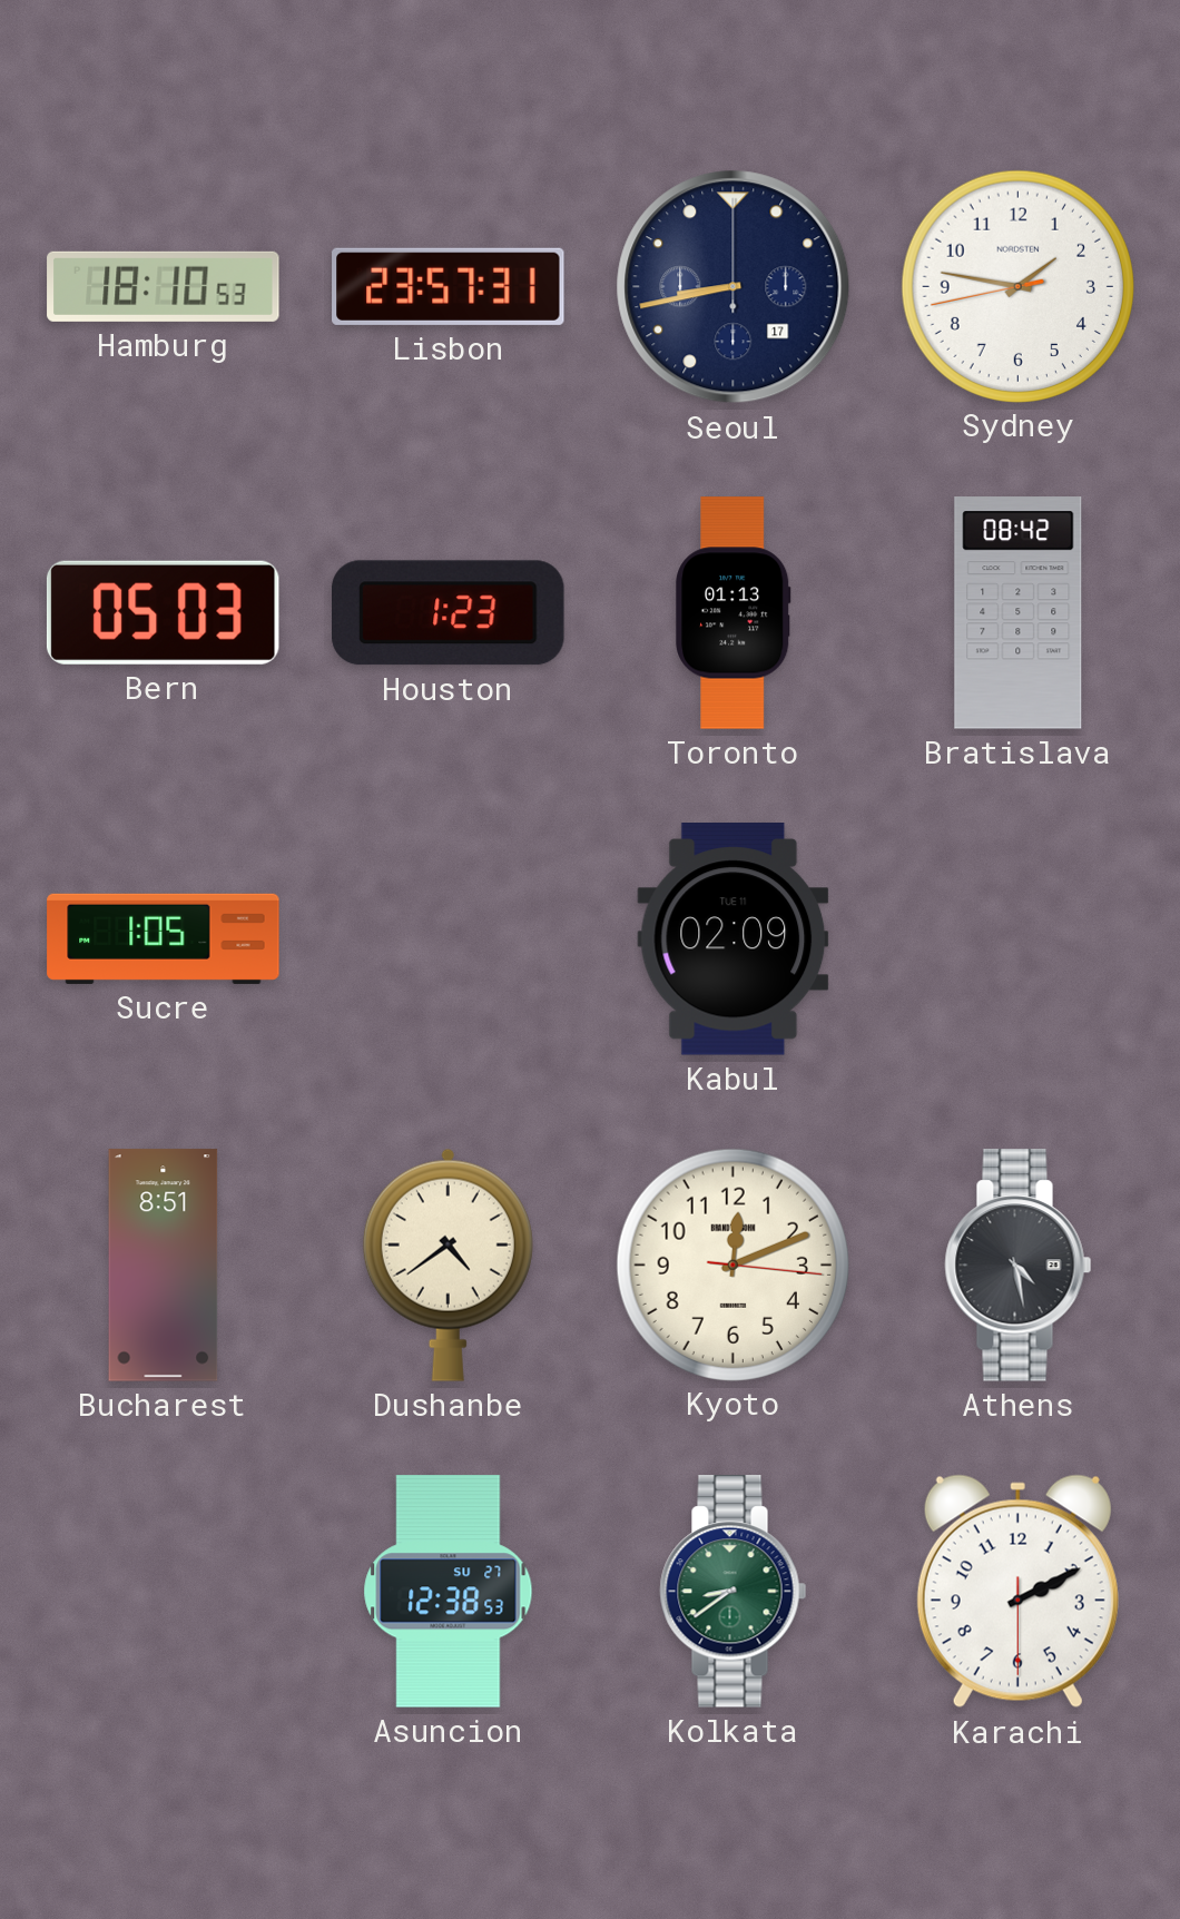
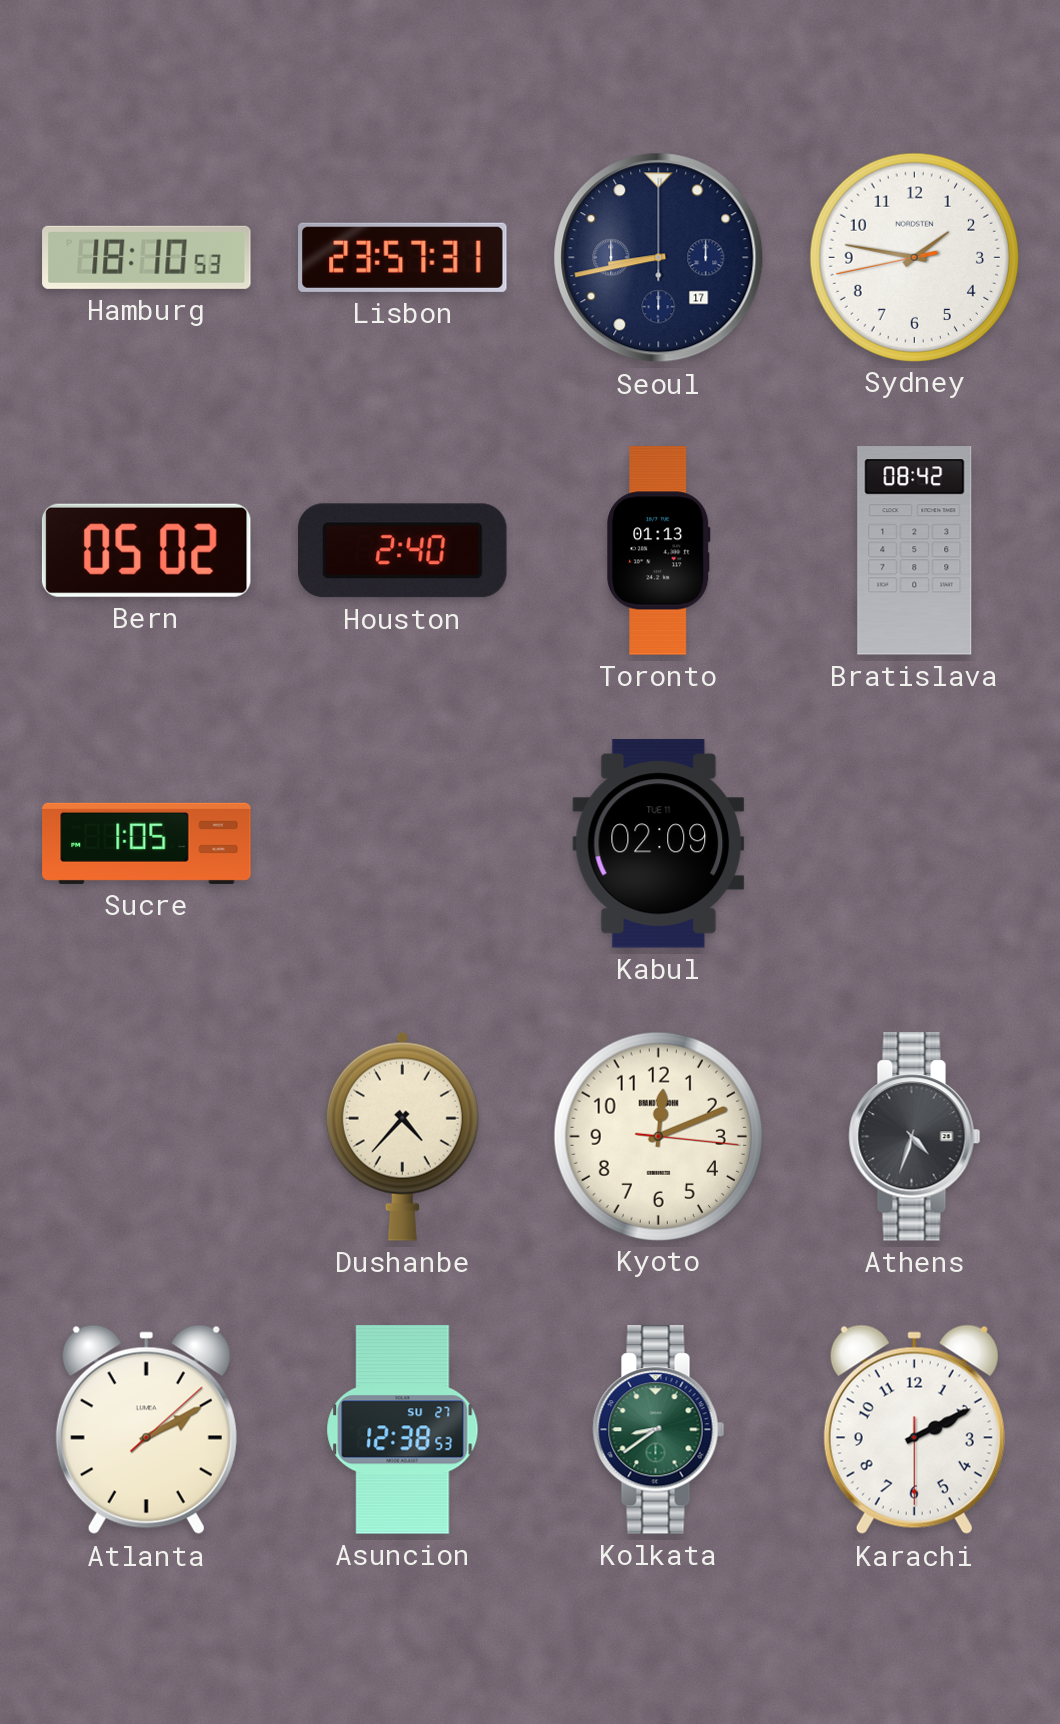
Bern: 05:03 -> 05:02 (146, 550)
Houston: 1:23 -> 2:40 (403, 551)
Bucharest: 8:51 -> none (164, 1266)
Dushanbe: 4:39 -> 4:37 (402, 1136)
Athens: 4:28 -> 4:33 (915, 1137)
Atlanta: none -> 2:10 (146, 1430)
